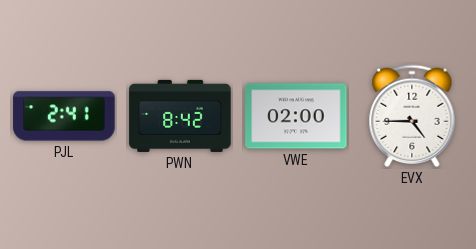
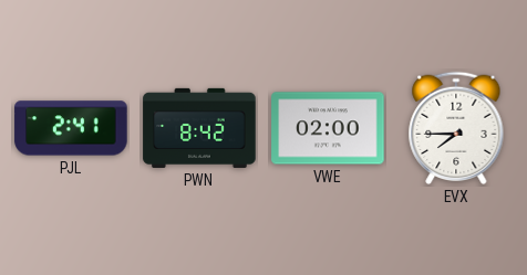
EVX: 4:45 -> 7:45 (456, 128)
